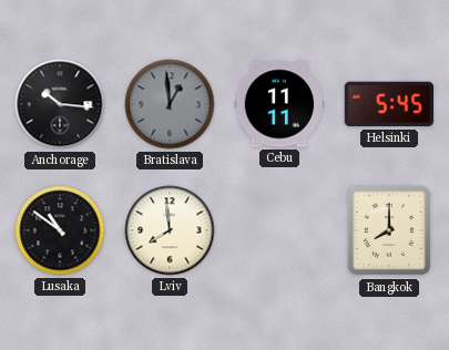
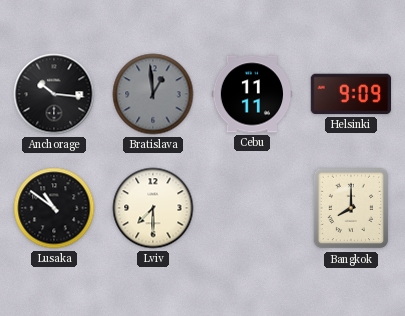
Helsinki: 5:45 -> 9:09 (351, 94)
Lviv: 7:59 -> 7:30 (153, 208)
